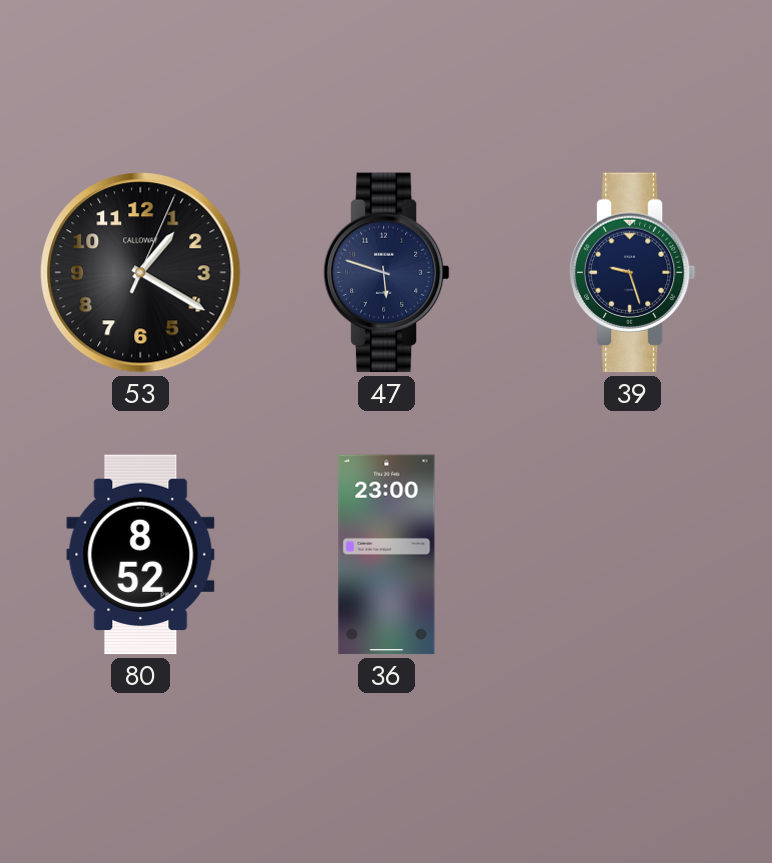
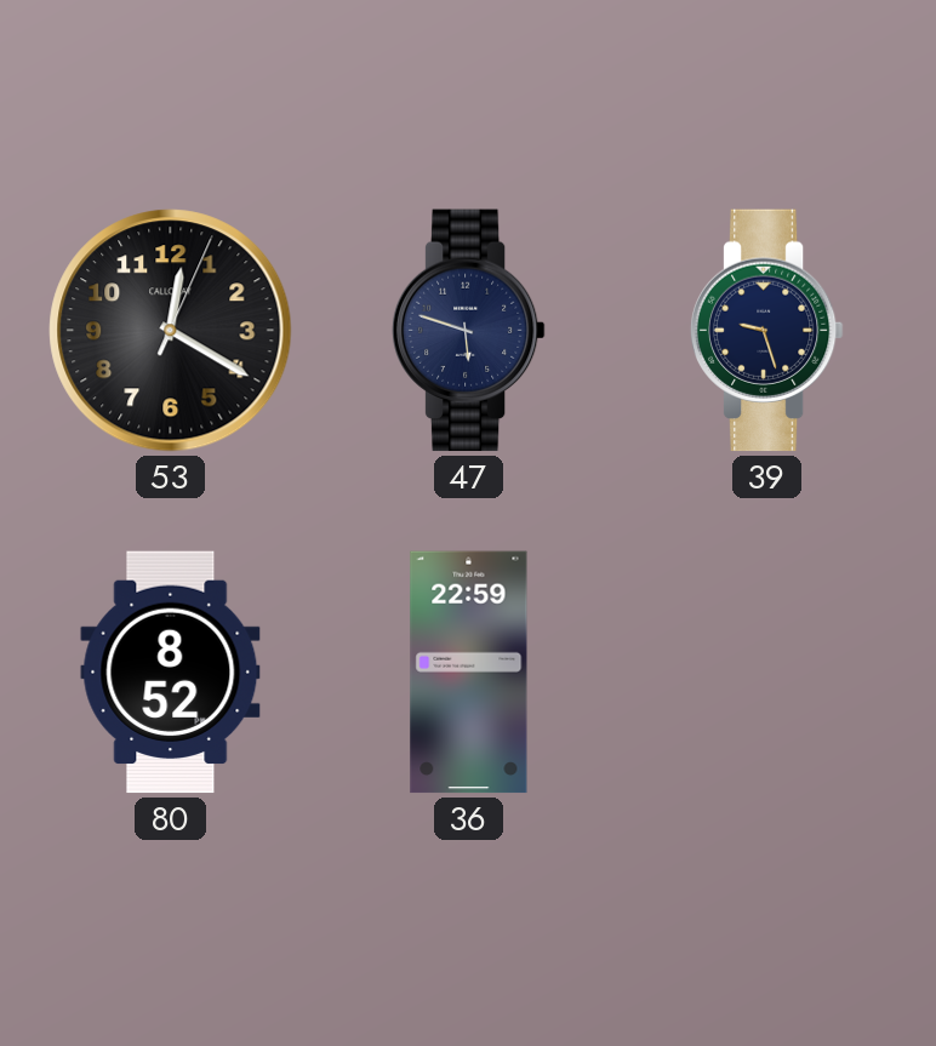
53: 1:20 -> 12:20 (171, 331)
36: 23:00 -> 22:59 (469, 673)
